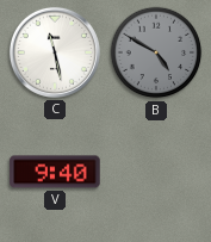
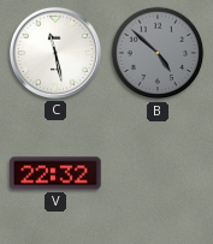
B: 4:50 -> 4:52 (158, 53)
V: 9:40 -> 22:32 (55, 173)
